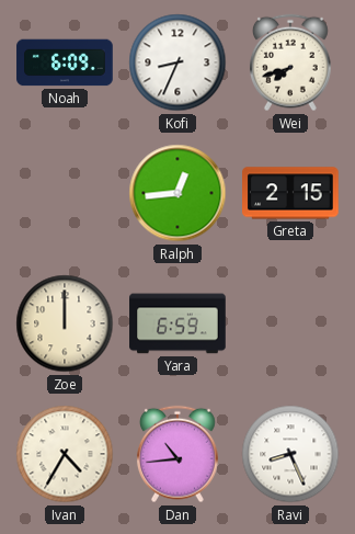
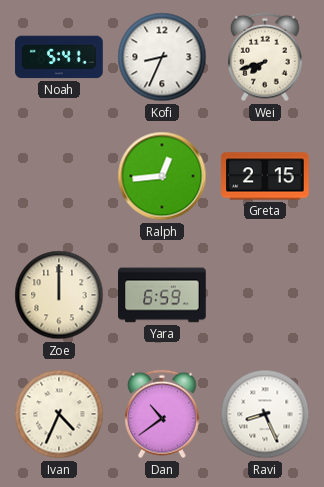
Noah: 6:09 -> 5:41 (59, 57)
Ivan: 4:35 -> 4:34 (59, 414)
Dan: 10:44 -> 10:39 (162, 414)
